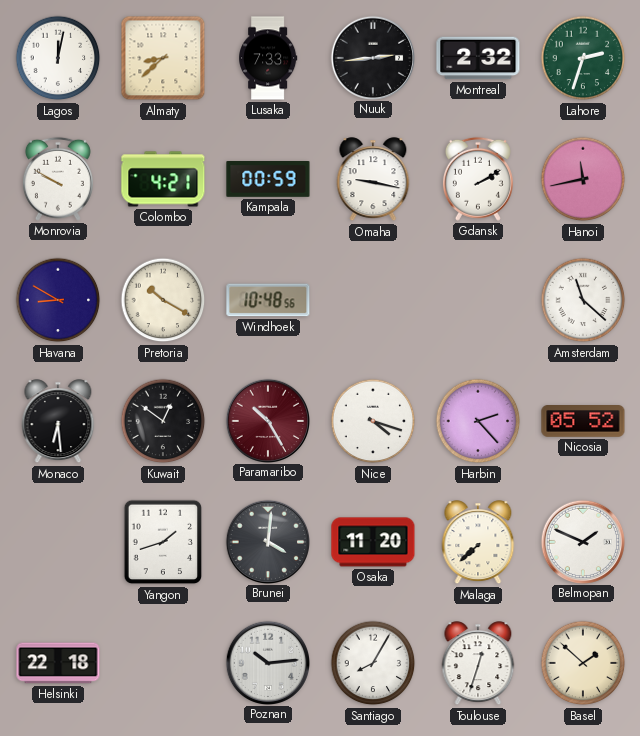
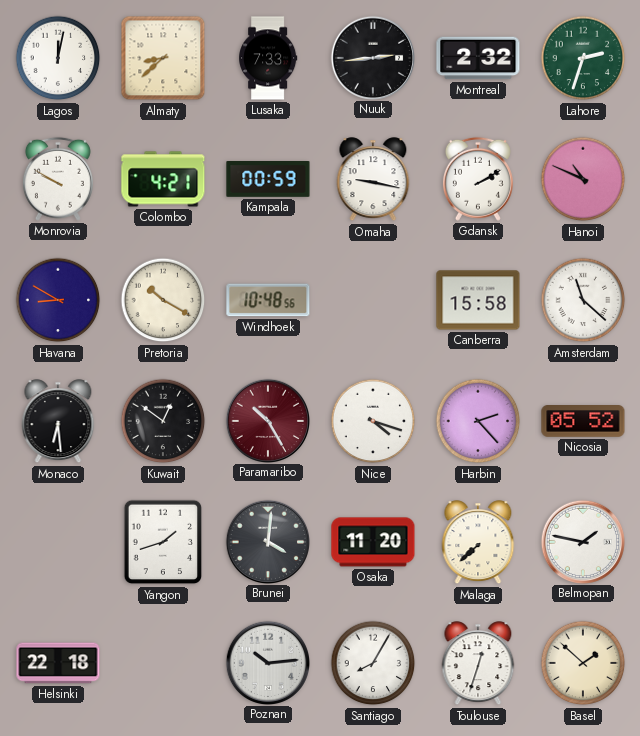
Hanoi: 11:43 -> 10:49 (583, 179)
Canberra: none -> 15:58 (478, 300)
Belmopan: 1:49 -> 1:47 (582, 541)
